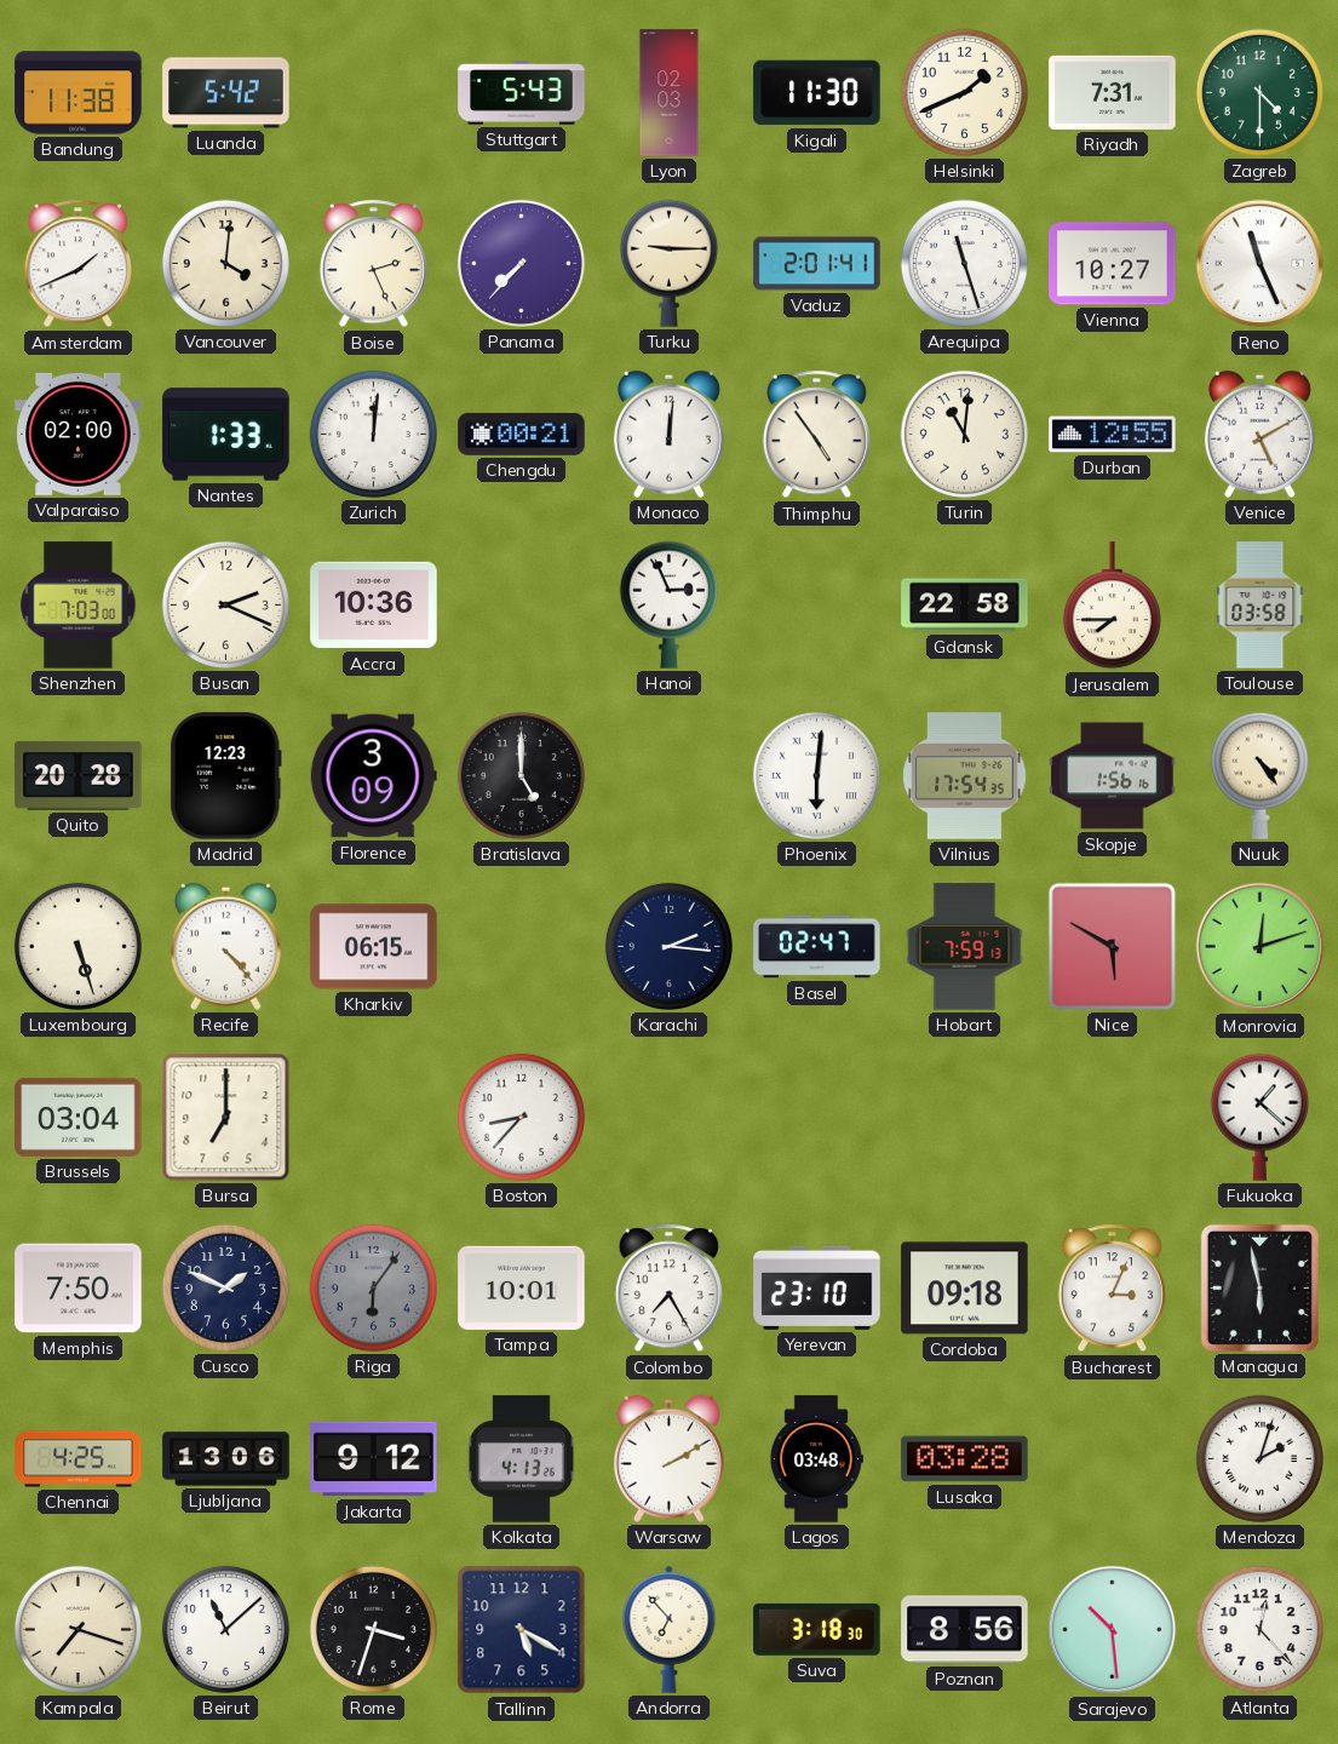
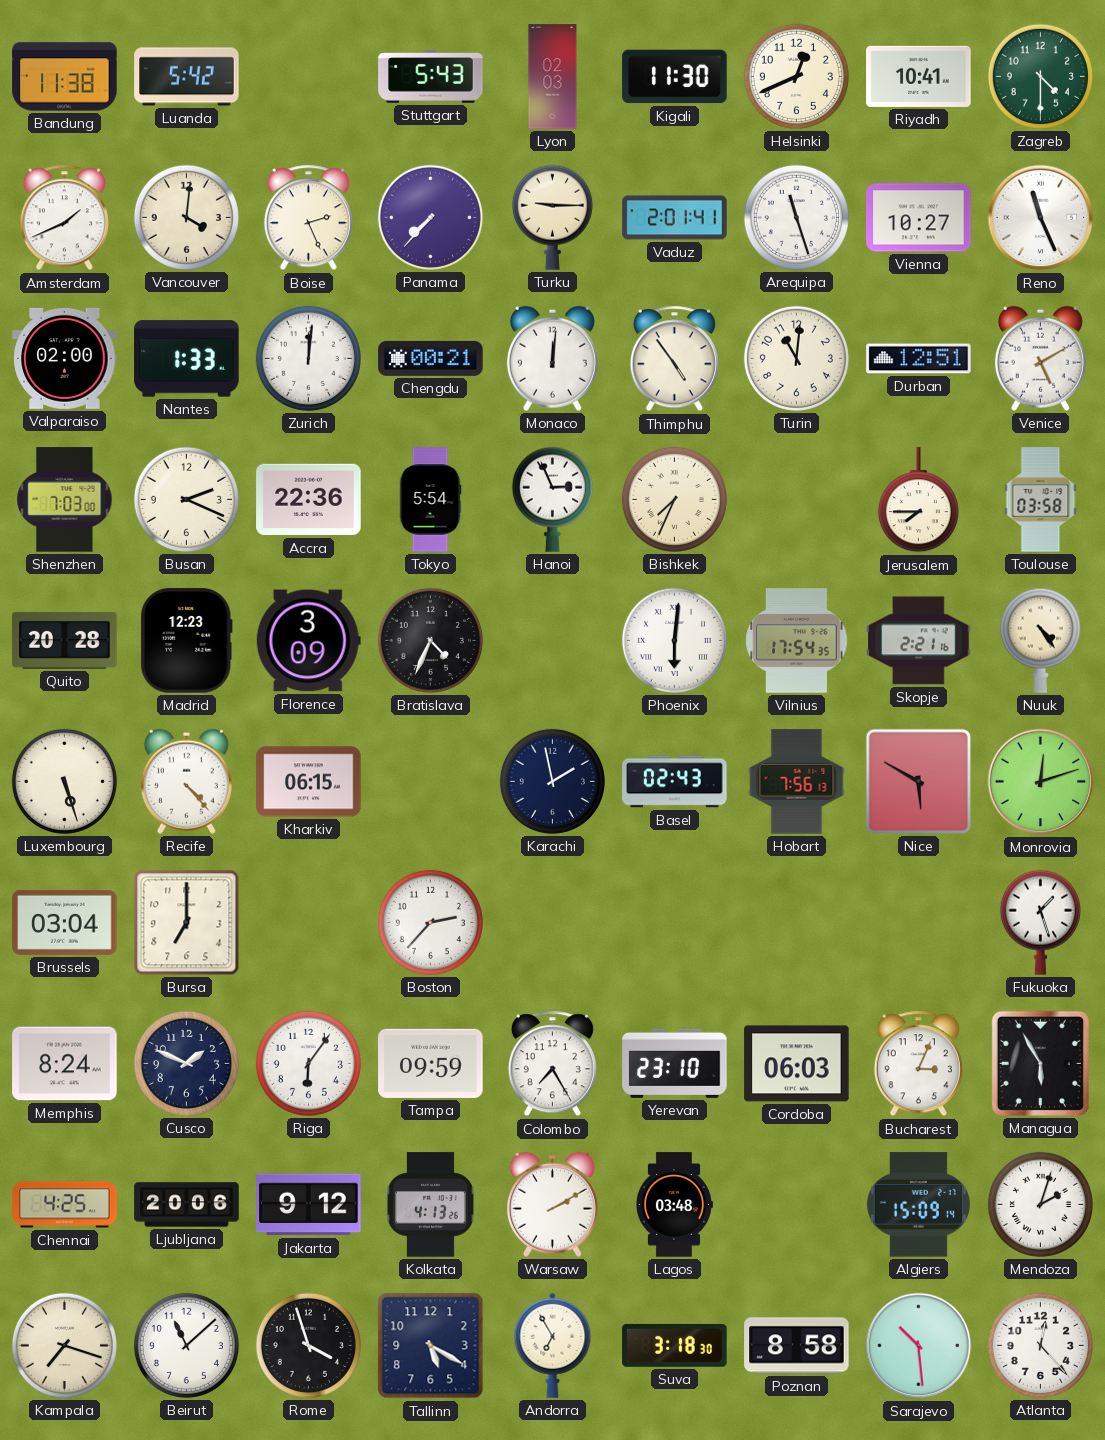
Helsinki: 1:41 -> 12:41 (796, 76)
Riyadh: 7:31 -> 10:41 (919, 76)
Durban: 12:55 -> 12:51 (919, 359)
Accra: 10:36 -> 22:36 (309, 500)
Tokyo: none -> 5:54 (430, 500)
Bishkek: none -> 7:34 (674, 499)
Gdansk: 22:58 -> none (965, 606)
Bratislava: 5:00 -> 4:34 (430, 640)
Skopje: 1:56 -> 2:21 (919, 641)
Karachi: 2:16 -> 1:58 (552, 781)
Basel: 02:47 -> 02:43 (675, 782)
Hobart: 7:59 -> 7:56 (797, 782)
Boston: 8:37 -> 2:37 (430, 922)
Fukuoka: 1:22 -> 1:27 (1040, 922)
Memphis: 7:50 -> 8:24 (65, 1064)
Riga dial: grey -> white (308, 1063)
Tampa: 10:01 -> 09:59 (431, 1063)
Cordoba: 09:18 -> 06:03 (797, 1064)
Managua: 5:58 -> 5:55 (1040, 1063)
Ljubljana: 13:06 -> 20:06 (187, 1205)
Lusaka: 03:28 -> none (965, 1459)
Algiers: none -> 15:09 (918, 1205)
Rome: 3:33 -> 3:57 (308, 1345)
Andorra: 6:53 -> 6:55 (553, 1345)
Poznan: 8:56 -> 8:58 (797, 1346)
